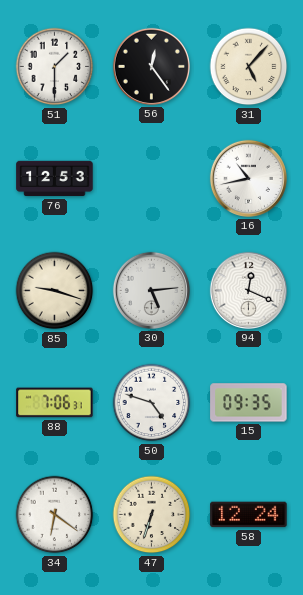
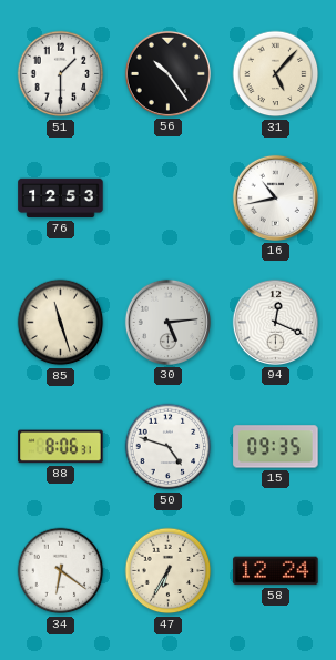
56: 12:24 -> 10:24 (167, 73)
85: 9:18 -> 11:27 (61, 323)
88: 7:06 -> 8:06 (61, 447)
47: 6:33 -> 6:35 (169, 571)
